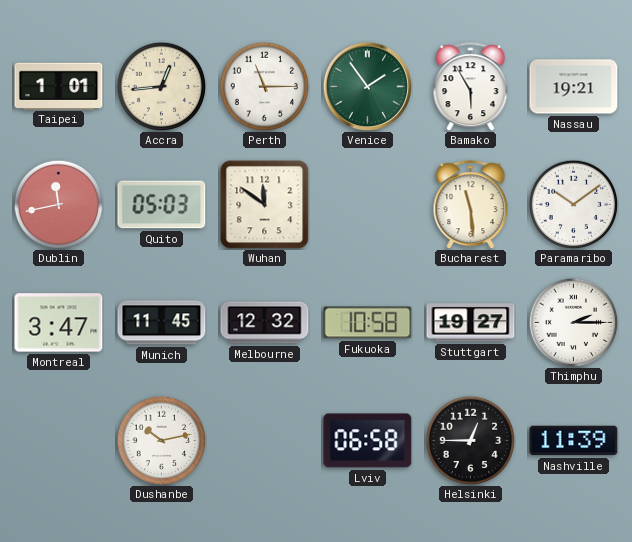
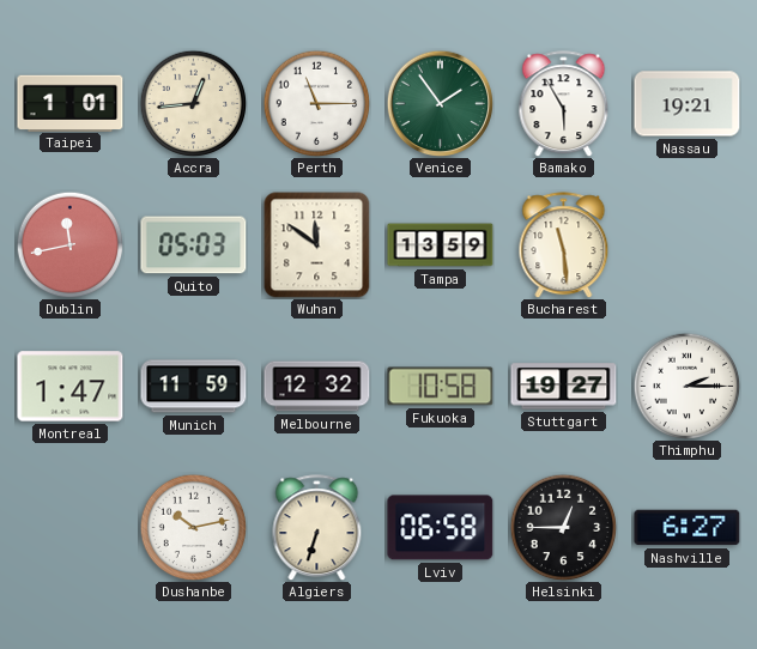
Tampa: none -> 13:59 (441, 245)
Paramaribo: 10:09 -> none (573, 204)
Montreal: 3:47 -> 1:47 (71, 387)
Munich: 11:45 -> 11:59 (194, 387)
Algiers: none -> 6:33 (317, 528)
Nashville: 11:39 -> 6:27 (688, 528)
